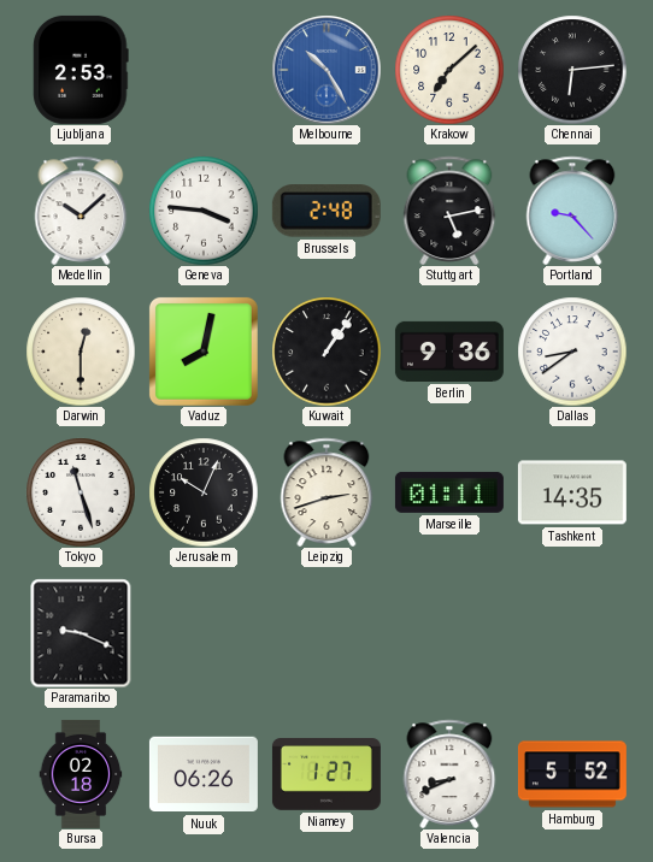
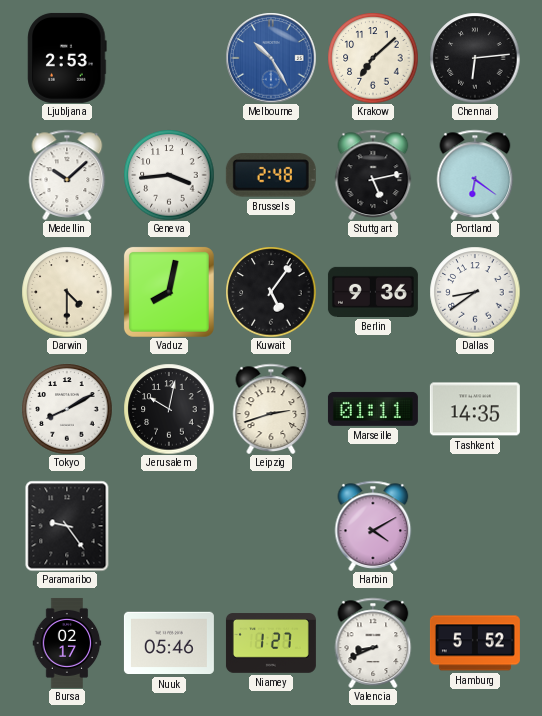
Geneva: 3:46 -> 3:44 (169, 175)
Portland: 9:23 -> 6:21 (475, 175)
Darwin: 12:30 -> 4:30 (67, 292)
Kuwait: 1:06 -> 5:06 (271, 292)
Tokyo: 11:27 -> 8:10 (67, 409)
Jerusalem: 10:04 -> 10:02 (169, 409)
Paramaribo: 9:19 -> 9:24 (67, 526)
Harbin: none -> 4:10 (373, 526)
Bursa: 02:18 -> 02:17 (67, 643)
Nuuk: 06:26 -> 05:46 (169, 643)
